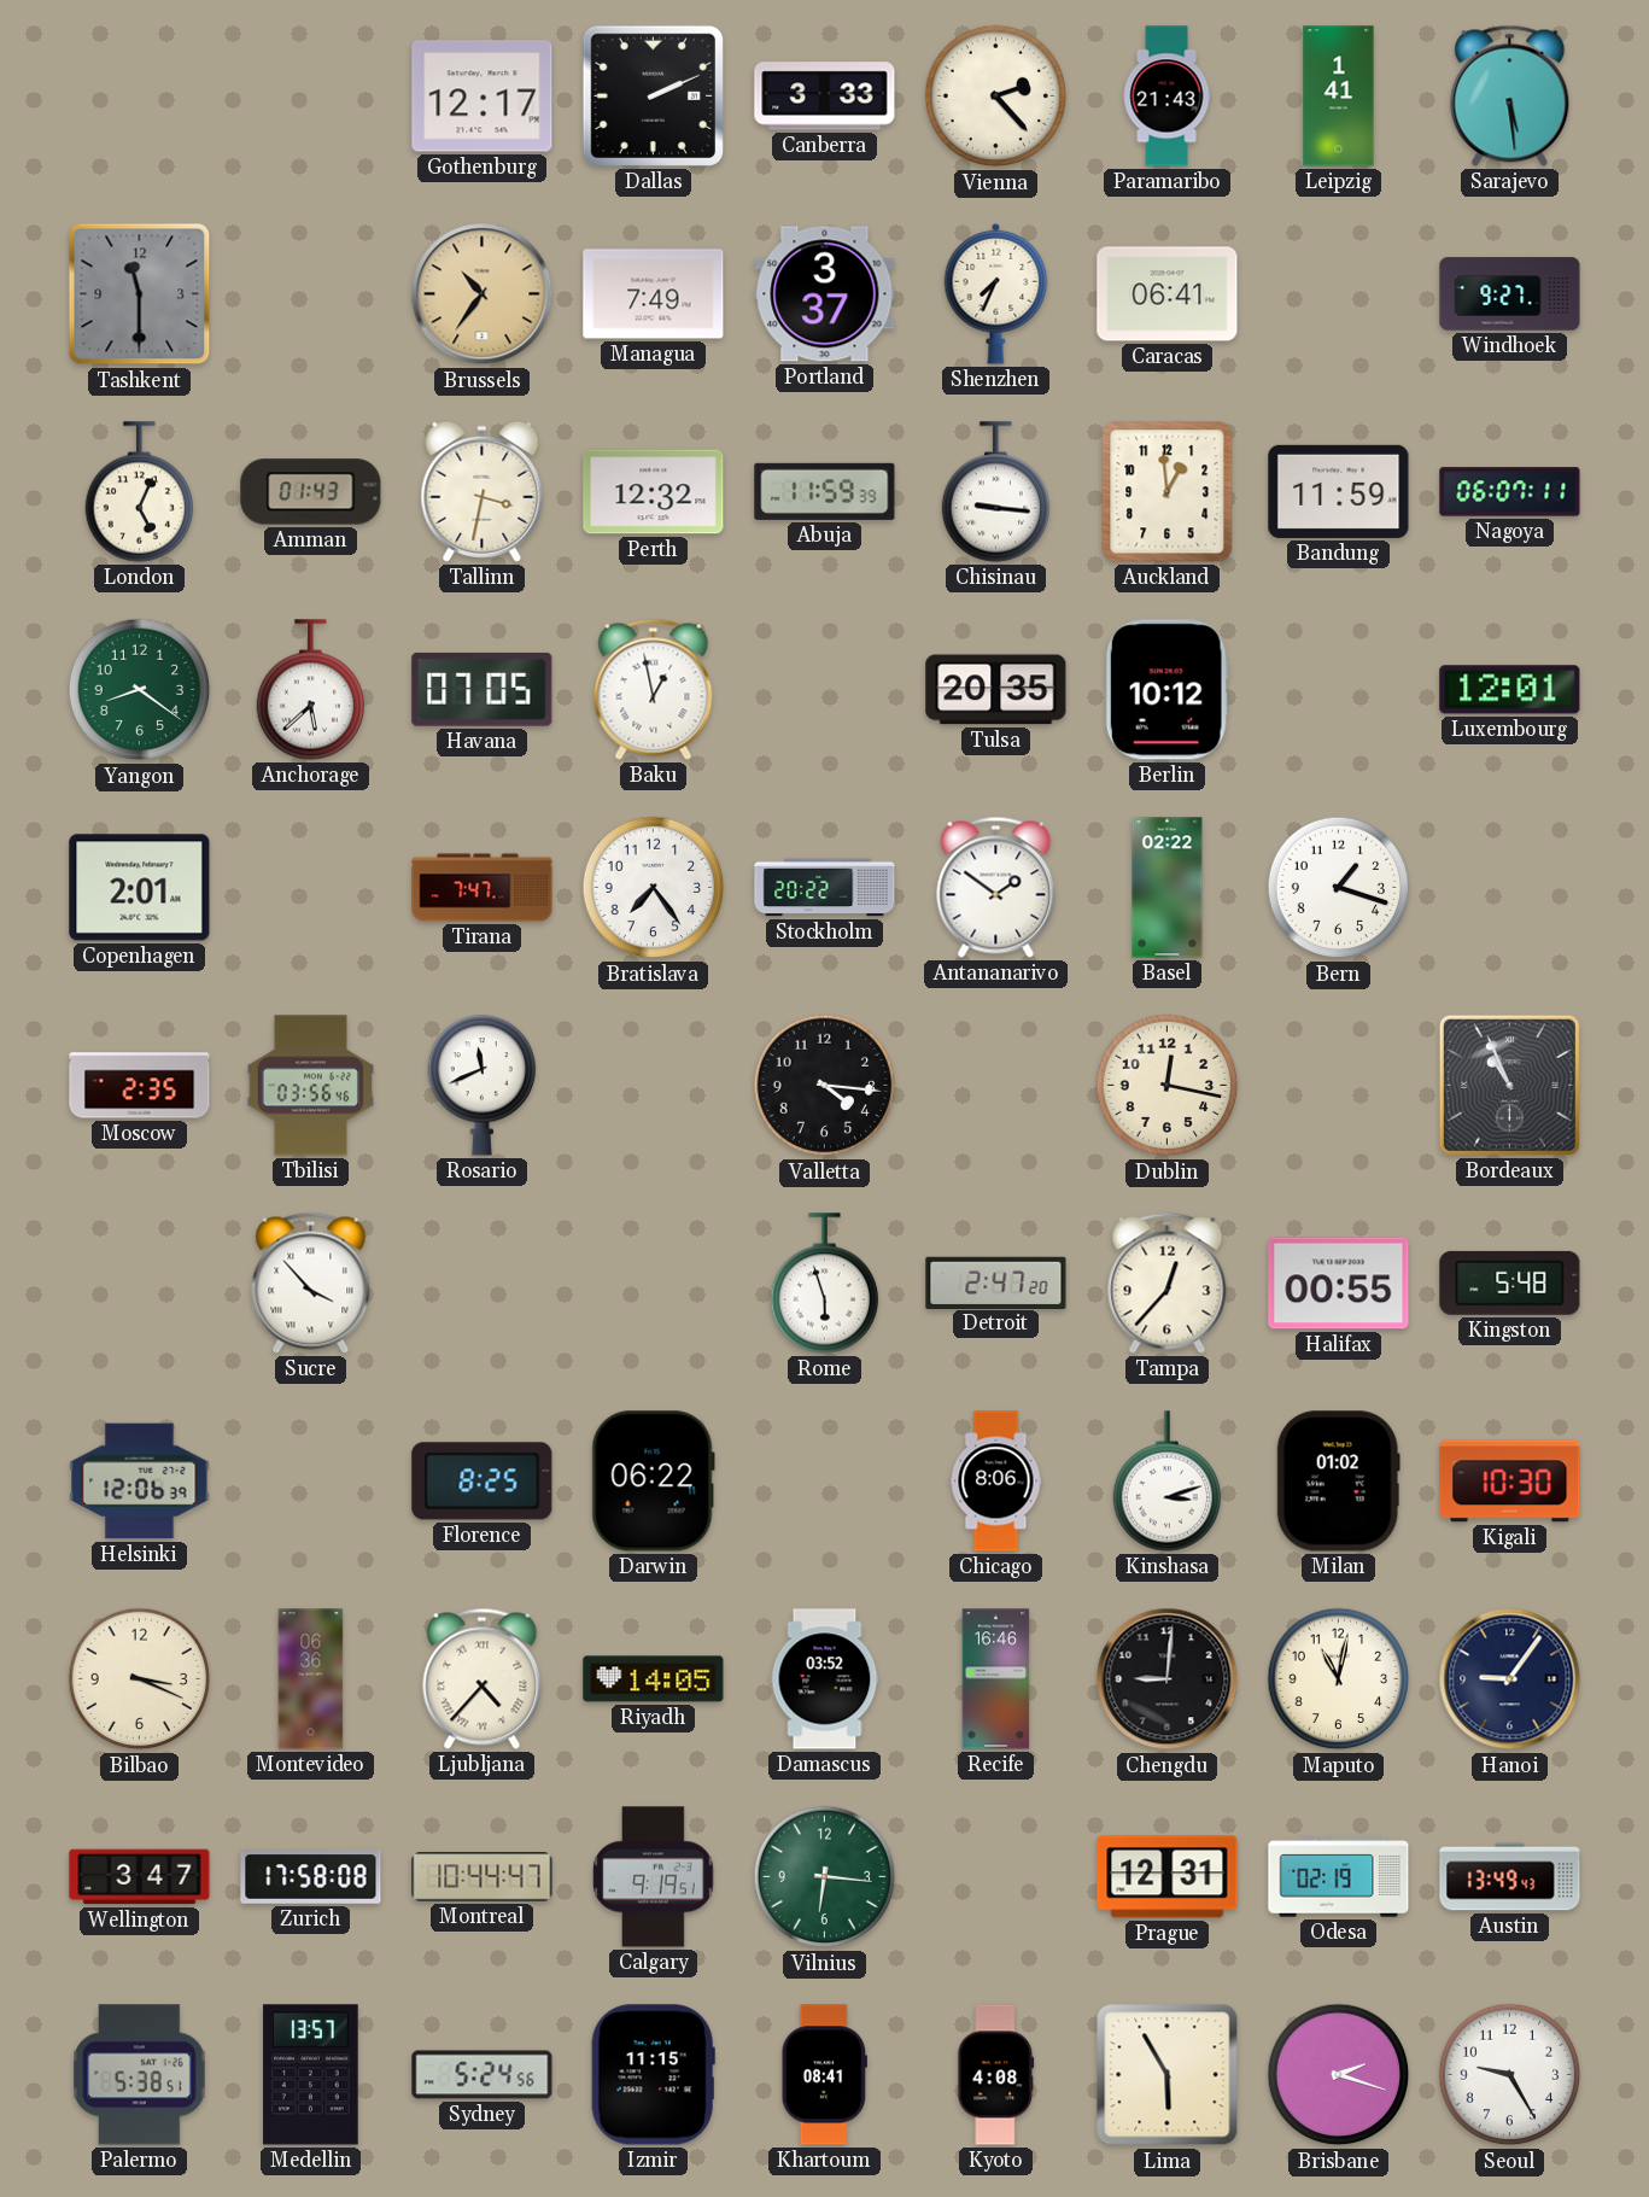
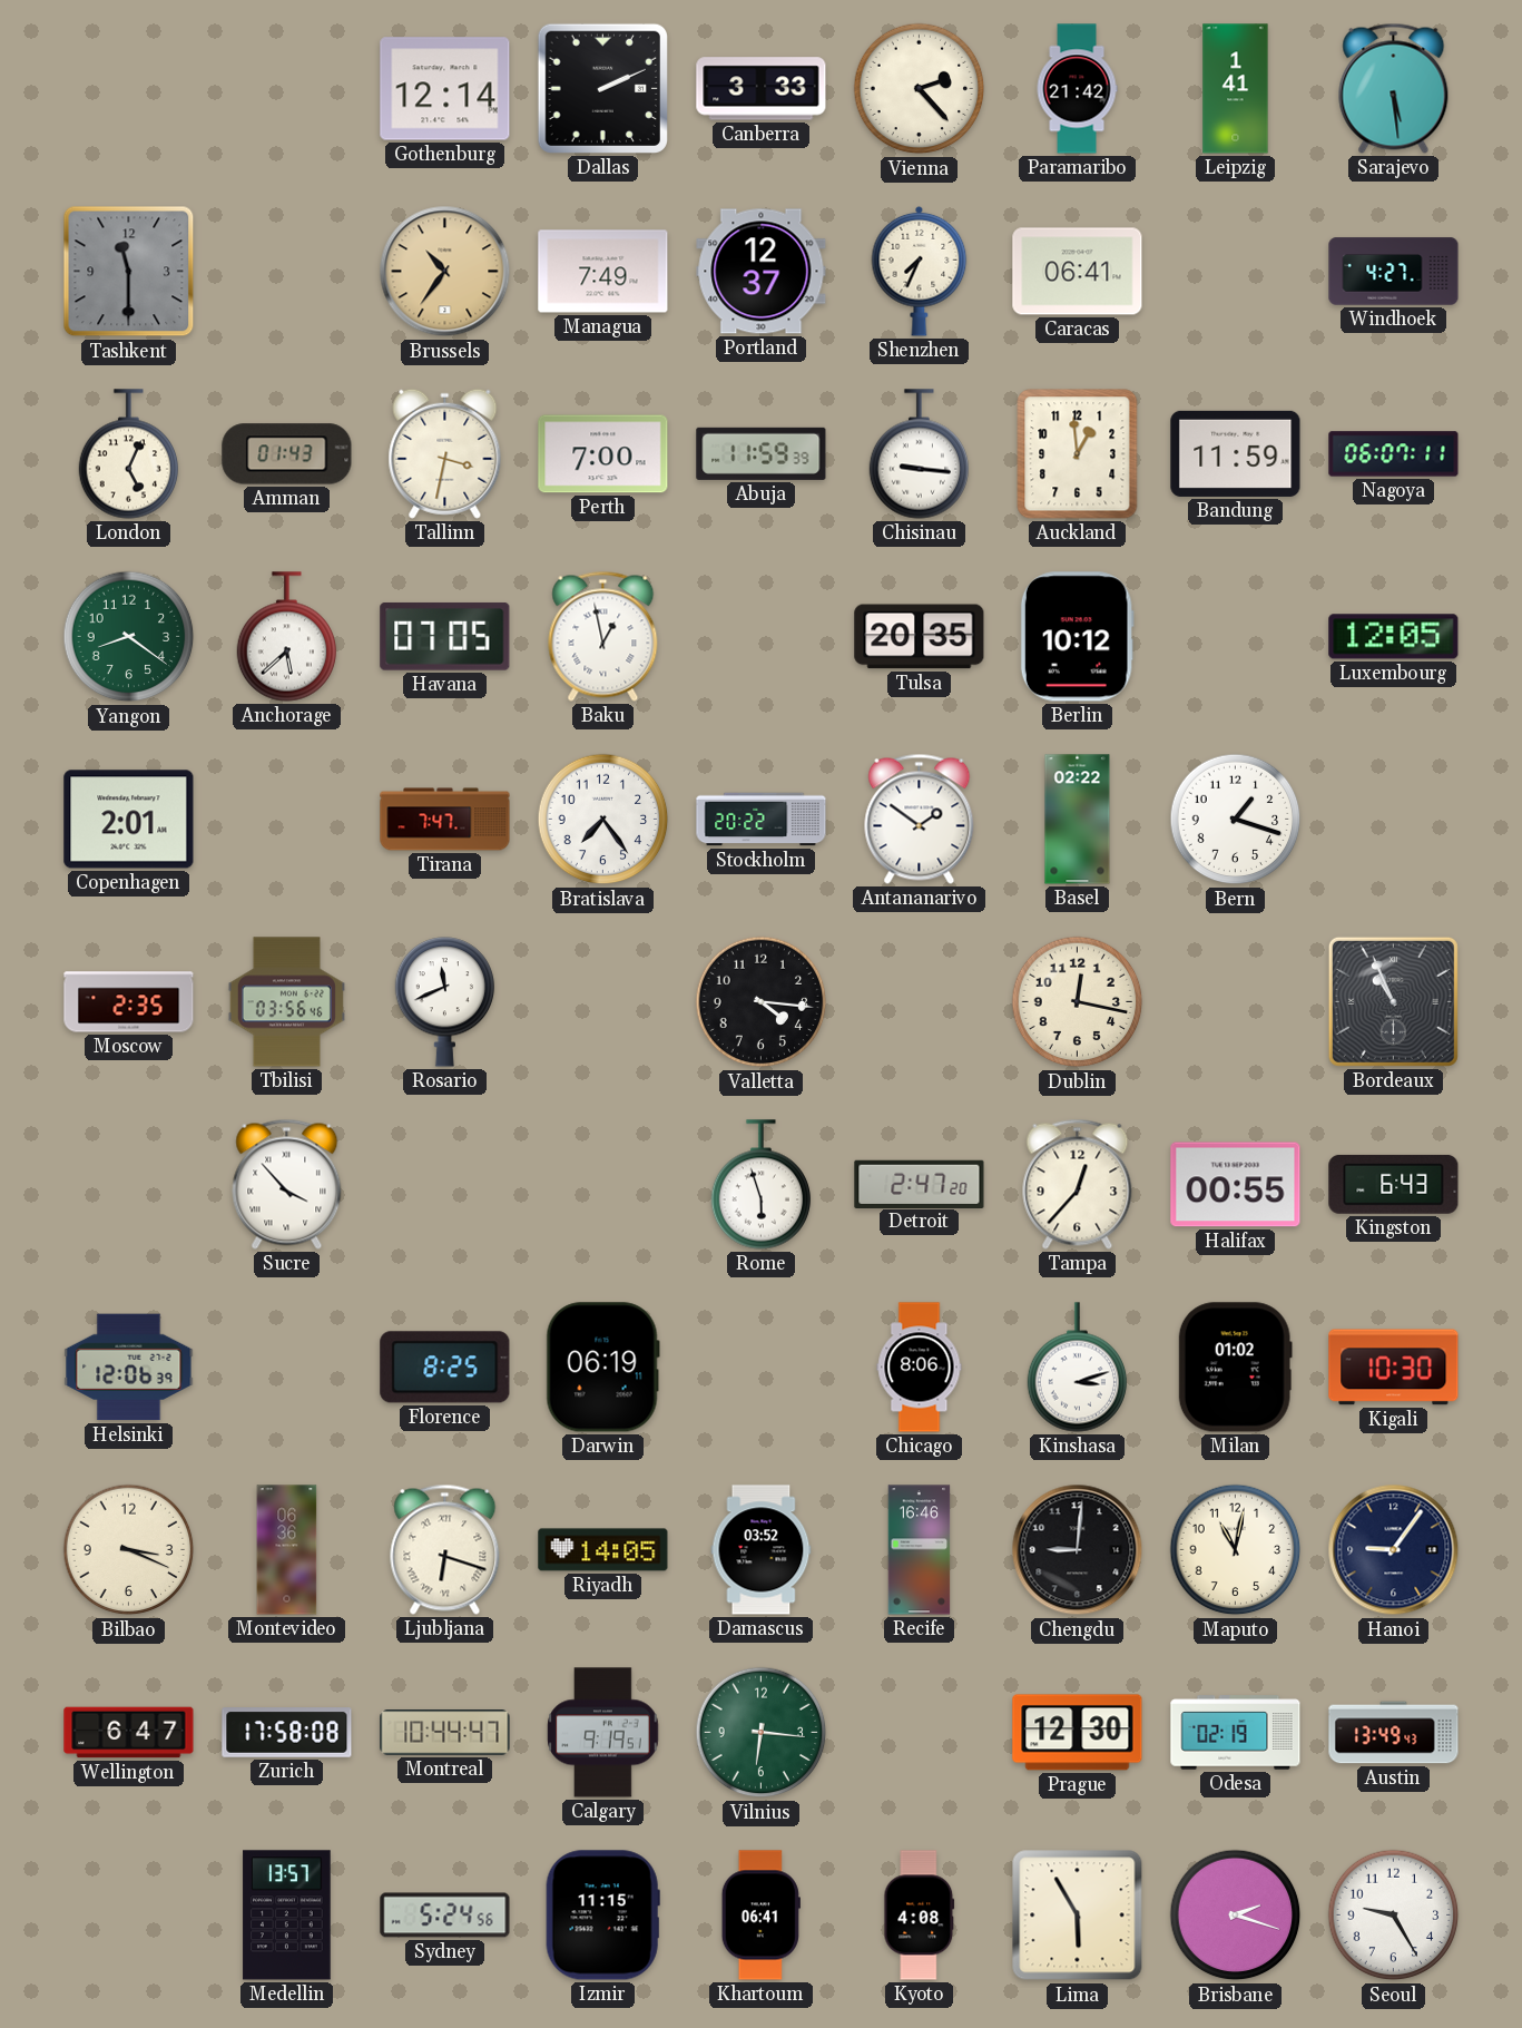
Gothenburg: 12:17 -> 12:14 (445, 89)
Paramaribo: 21:43 -> 21:42 (1077, 89)
Portland: 3:37 -> 12:37 (762, 272)
Windhoek: 9:27 -> 4:27 (1394, 272)
Perth: 12:32 -> 7:00 (603, 454)
Luxembourg: 12:01 -> 12:05 (1394, 637)
Kingston: 5:48 -> 6:43 (1394, 1184)
Darwin: 06:22 -> 06:19 (602, 1368)
Ljubljana: 4:37 -> 6:18 (445, 1549)
Wellington: 3:47 -> 6:47 (129, 1733)
Prague: 12:31 -> 12:30 (1078, 1733)
Palermo: 5:38 -> none (140, 2075)
Khartoum: 08:41 -> 06:41 (760, 1916)
